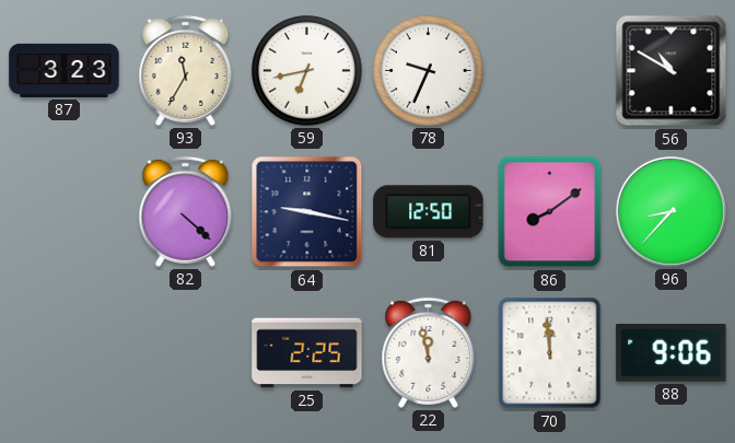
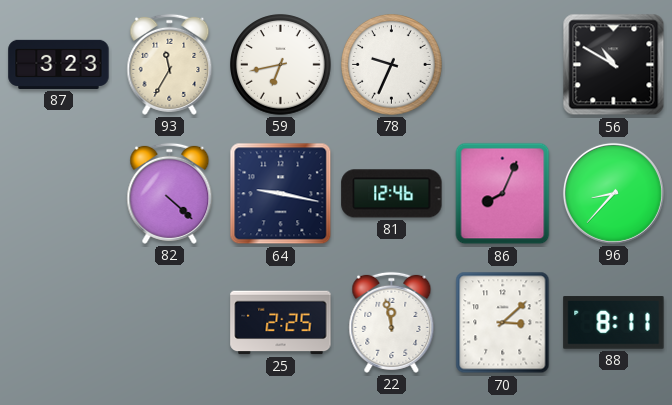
81: 12:50 -> 12:46 (392, 194)
86: 8:09 -> 8:04 (503, 194)
70: 11:59 -> 3:08 (503, 323)
88: 9:06 -> 8:11 (614, 323)
